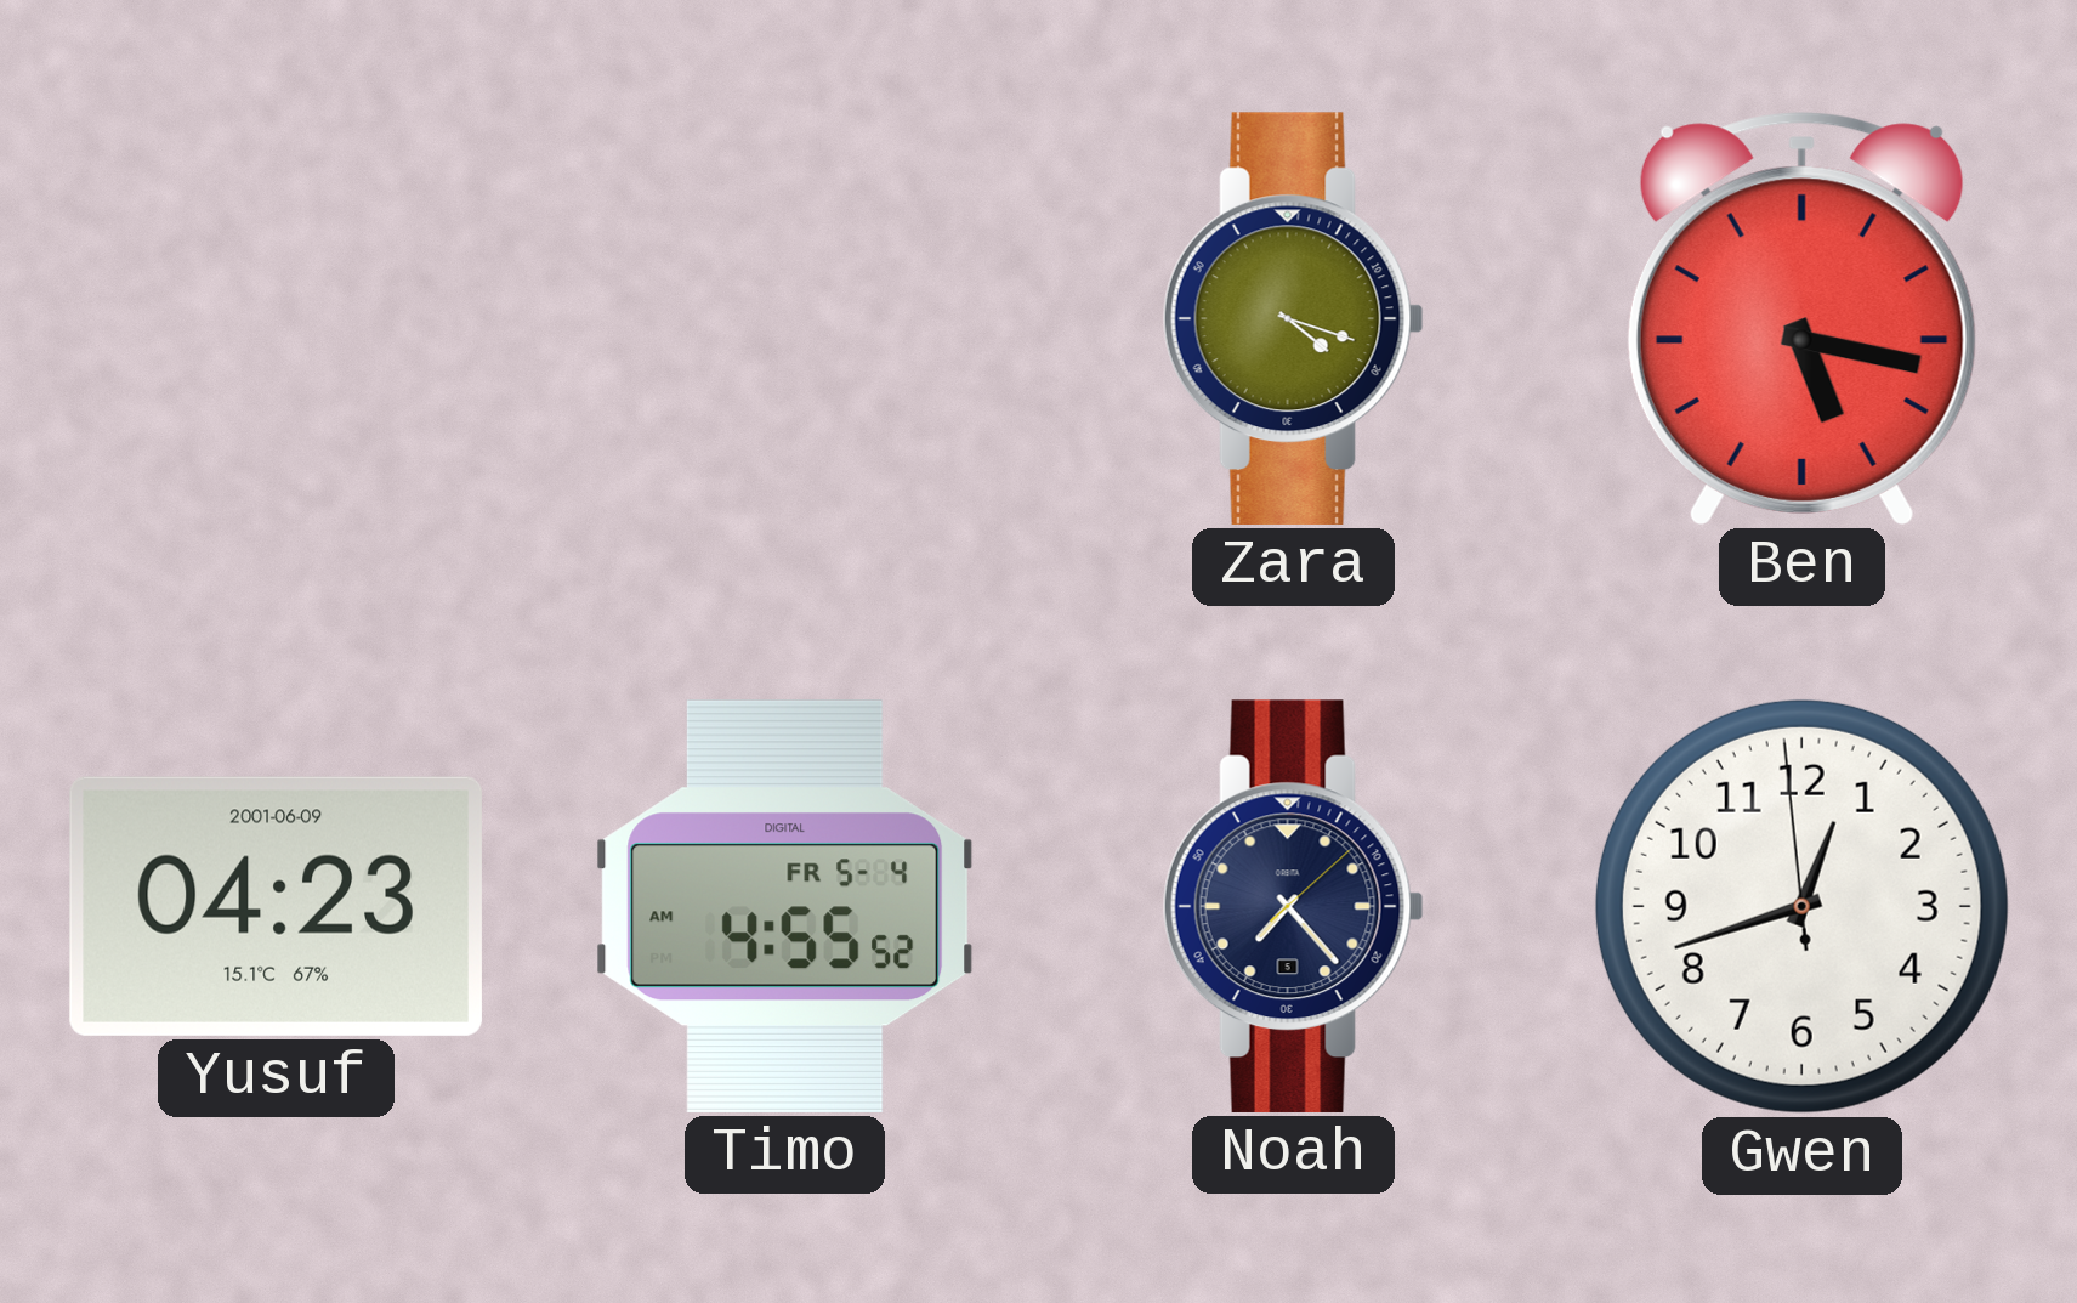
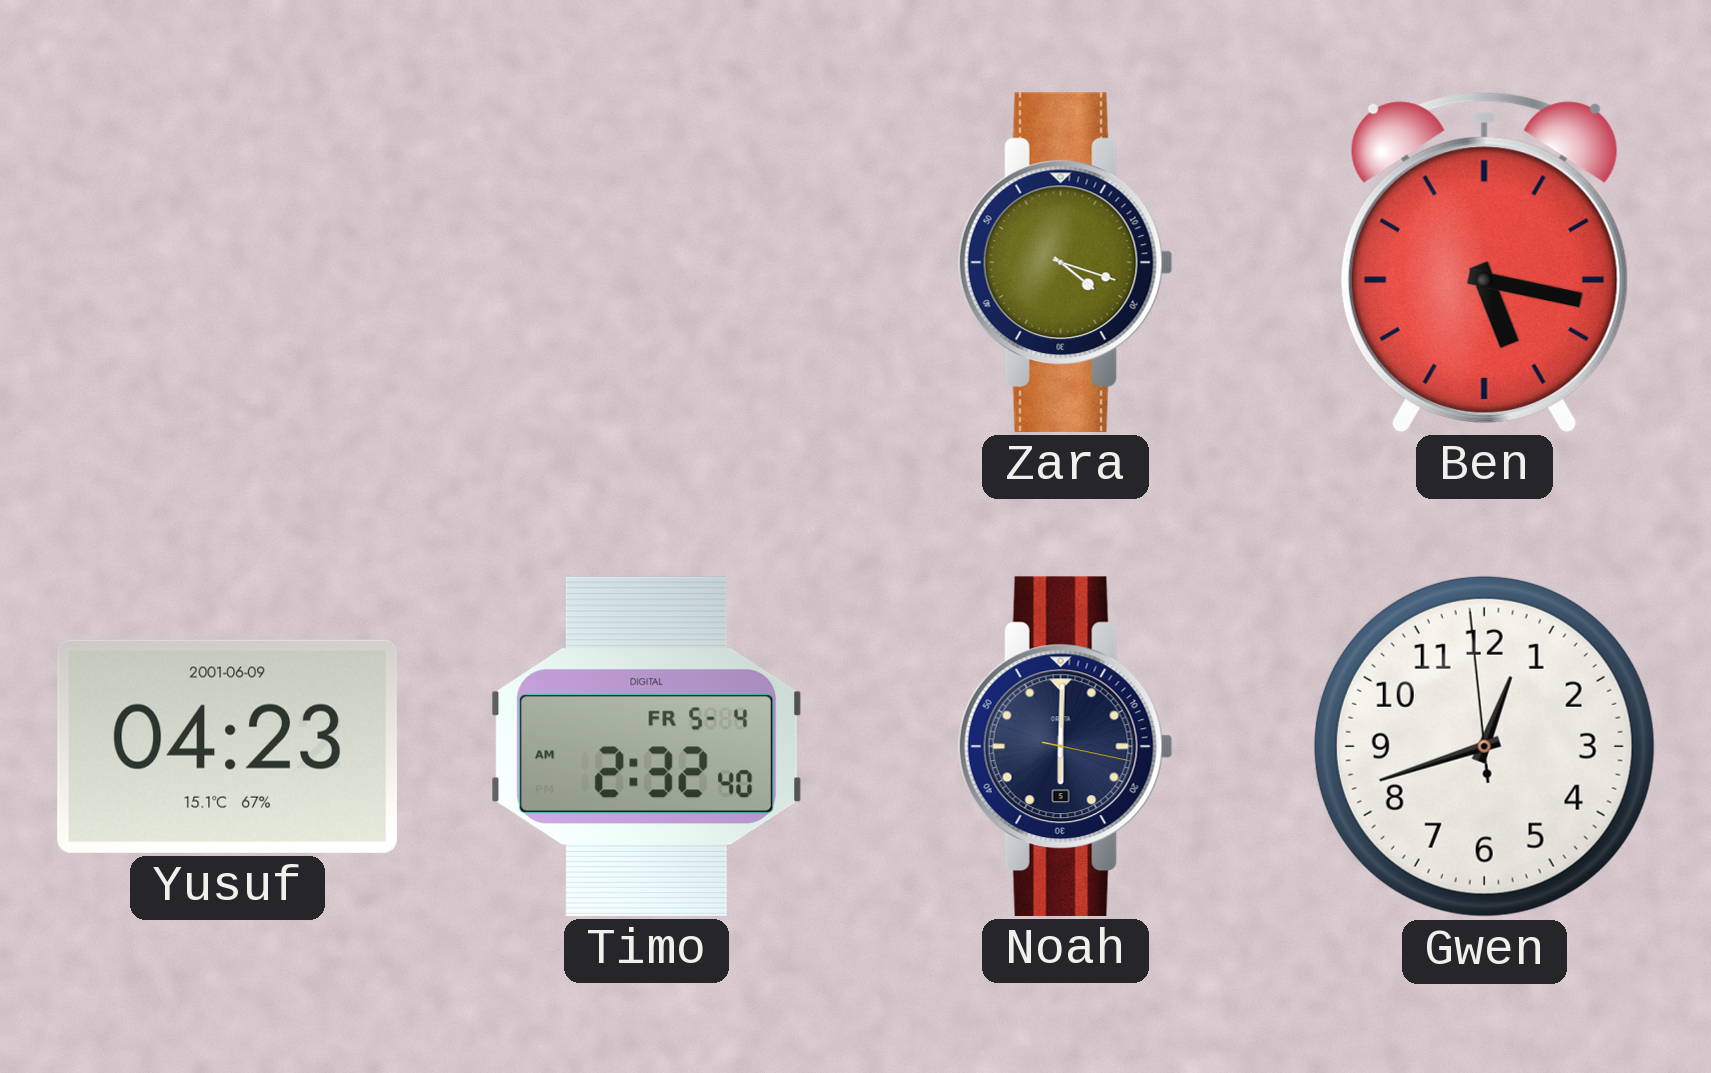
Timo: 4:55 -> 2:32 (647, 746)
Noah: 7:23 -> 6:00 (1065, 746)
